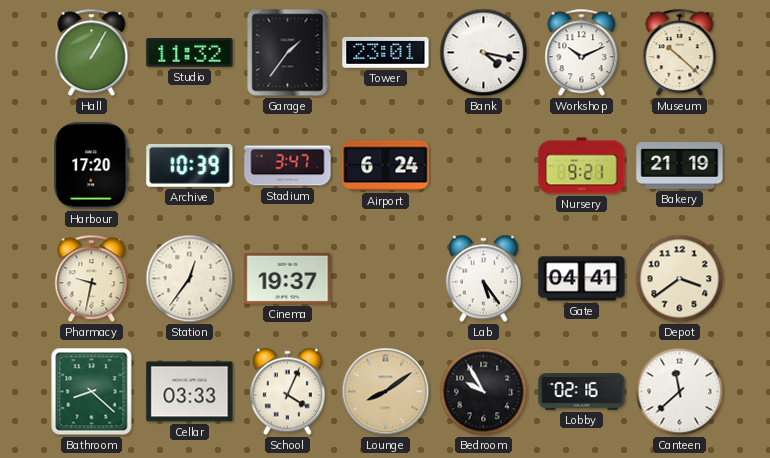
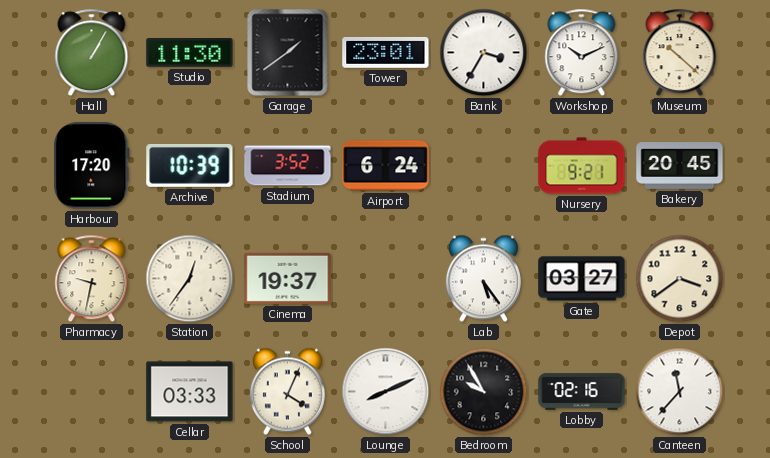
Studio: 11:32 -> 11:30 (190, 53)
Garage: 1:36 -> 1:39 (288, 53)
Bank: 4:17 -> 3:35 (484, 53)
Stadium: 3:47 -> 3:52 (288, 166)
Bakery: 21:19 -> 20:45 (680, 166)
Gate: 04:41 -> 03:27 (582, 279)
Bathroom: 8:22 -> none (92, 392)
Lounge: 8:09 -> 8:11 (386, 392)
Lounge dial: champagne -> white (386, 392)
Canteen: 11:38 -> 11:37 (680, 392)
